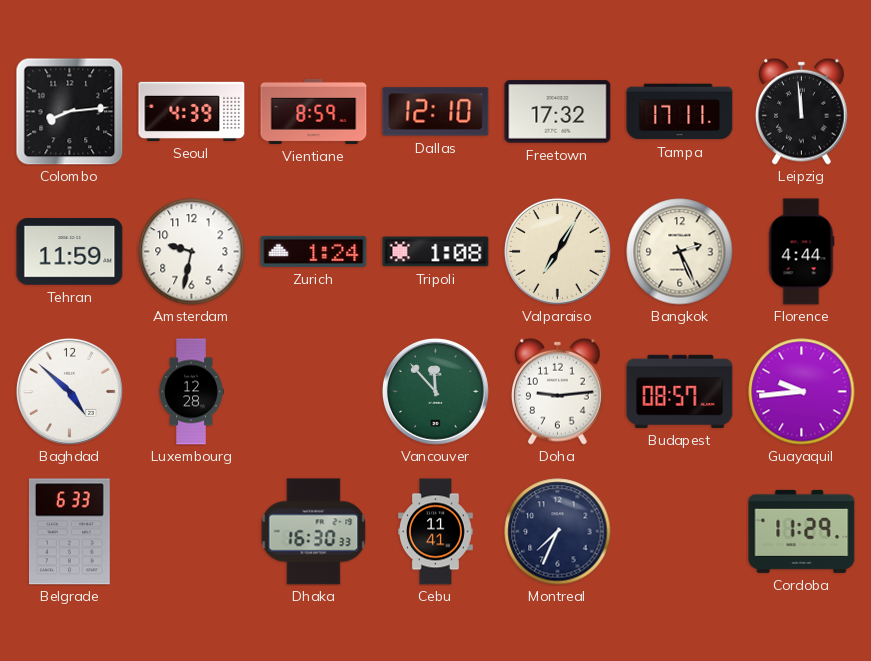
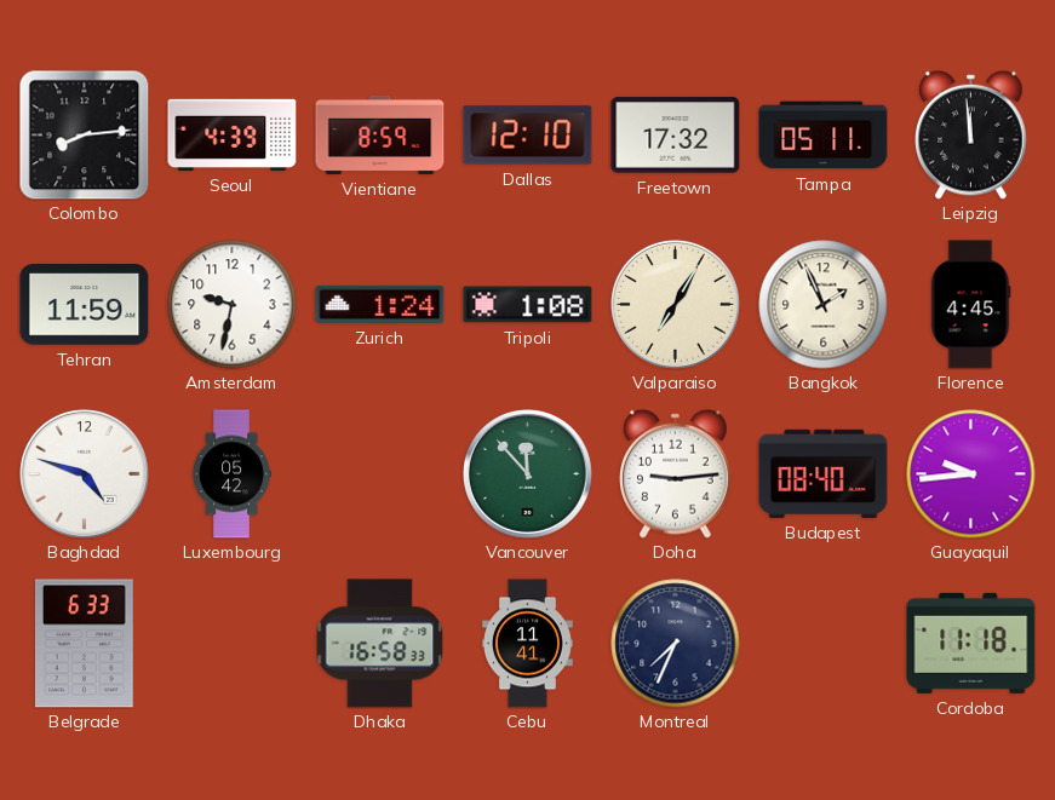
Tampa: 17:11 -> 05:11 (824, 136)
Bangkok: 2:26 -> 1:56 (824, 305)
Florence: 4:44 -> 4:45 (970, 305)
Baghdad: 4:52 -> 4:48 (84, 473)
Luxembourg: 12:28 -> 05:42 (231, 474)
Budapest: 08:57 -> 08:40 (824, 473)
Dhaka: 16:30 -> 16:58 (380, 644)
Cordoba: 11:29 -> 11:18 (971, 643)
